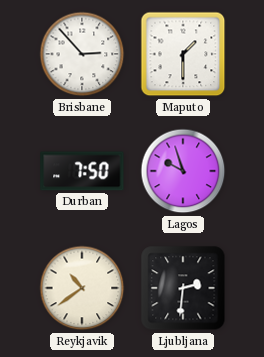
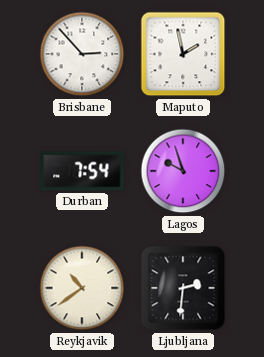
Maputo: 1:30 -> 1:58 (183, 54)
Durban: 7:50 -> 7:54 (82, 171)
